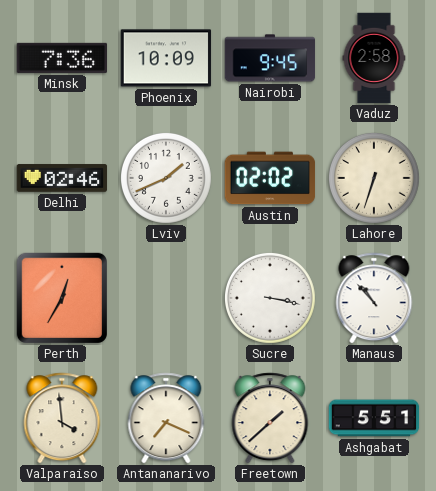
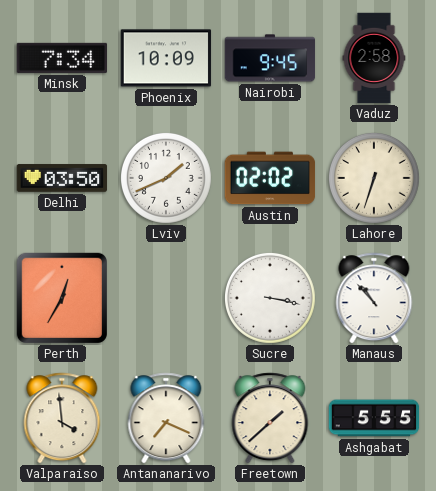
Minsk: 7:36 -> 7:34 (62, 58)
Delhi: 02:46 -> 03:50 (62, 178)
Ashgabat: 5:51 -> 5:55 (374, 418)
